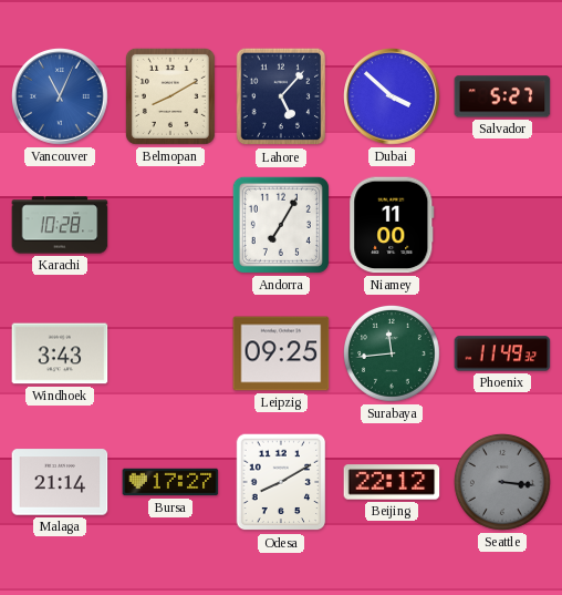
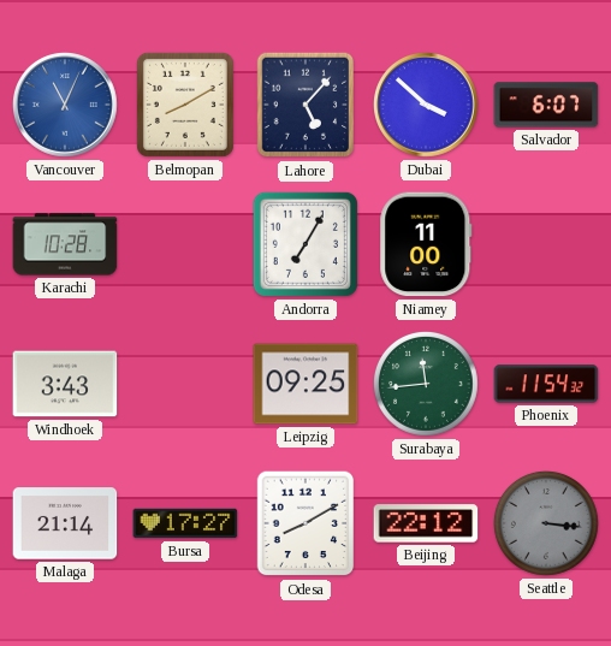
Salvador: 5:27 -> 6:07 (546, 105)
Phoenix: 11:49 -> 11:54 (546, 384)
